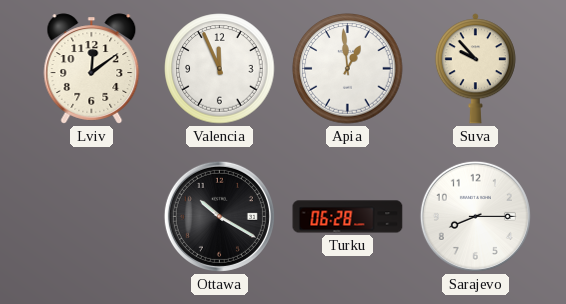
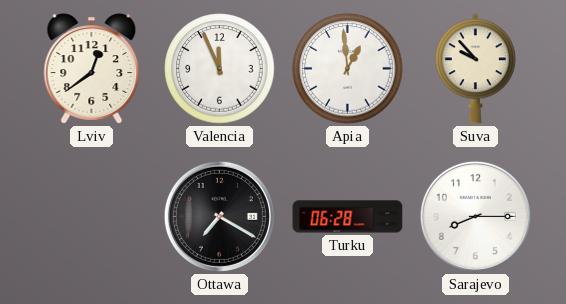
Lviv: 12:09 -> 12:39 (92, 69)
Ottawa: 10:20 -> 7:20 (219, 216)
